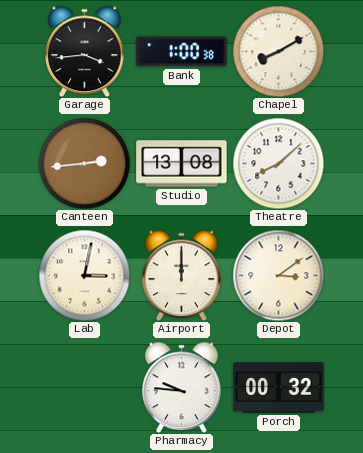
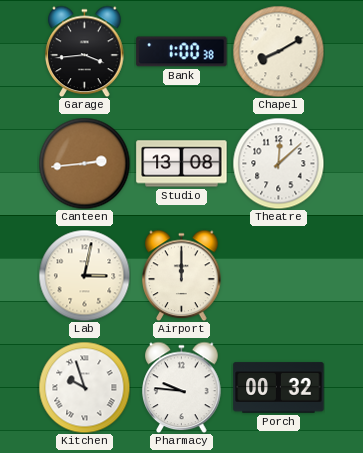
Theatre: 8:08 -> 12:08 (278, 163)
Depot: 3:09 -> none (278, 275)
Kitchen: none -> 9:57 (84, 387)
